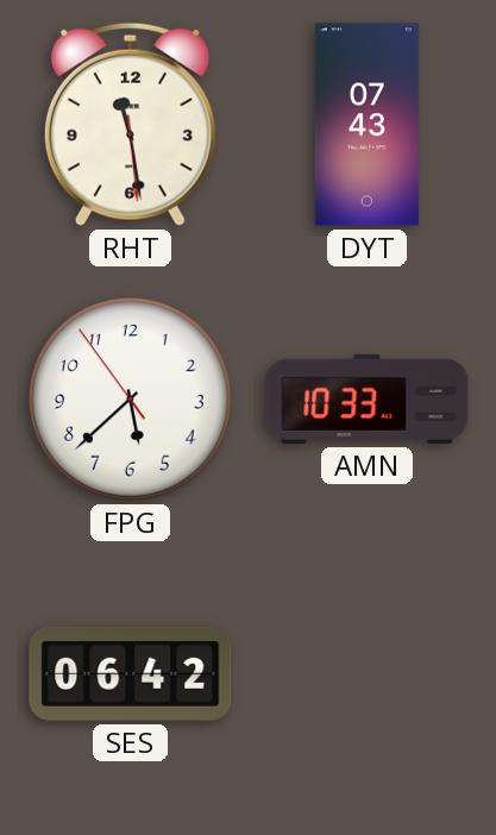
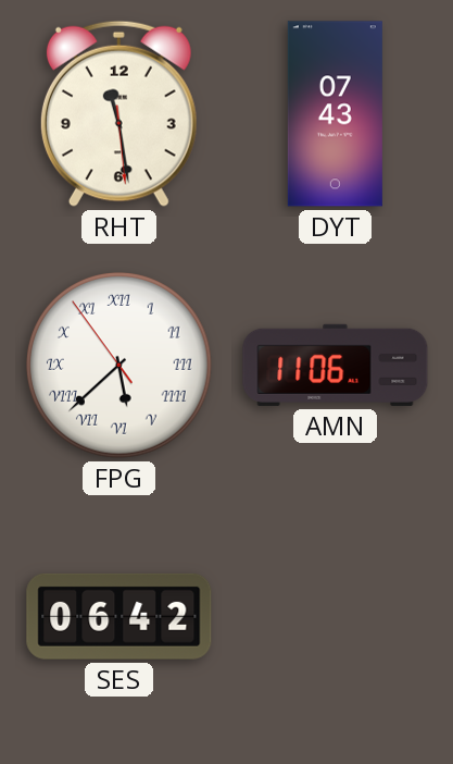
FPG numerals: Arabic -> Roman (119, 366)
AMN: 10:33 -> 11:06 (336, 365)
